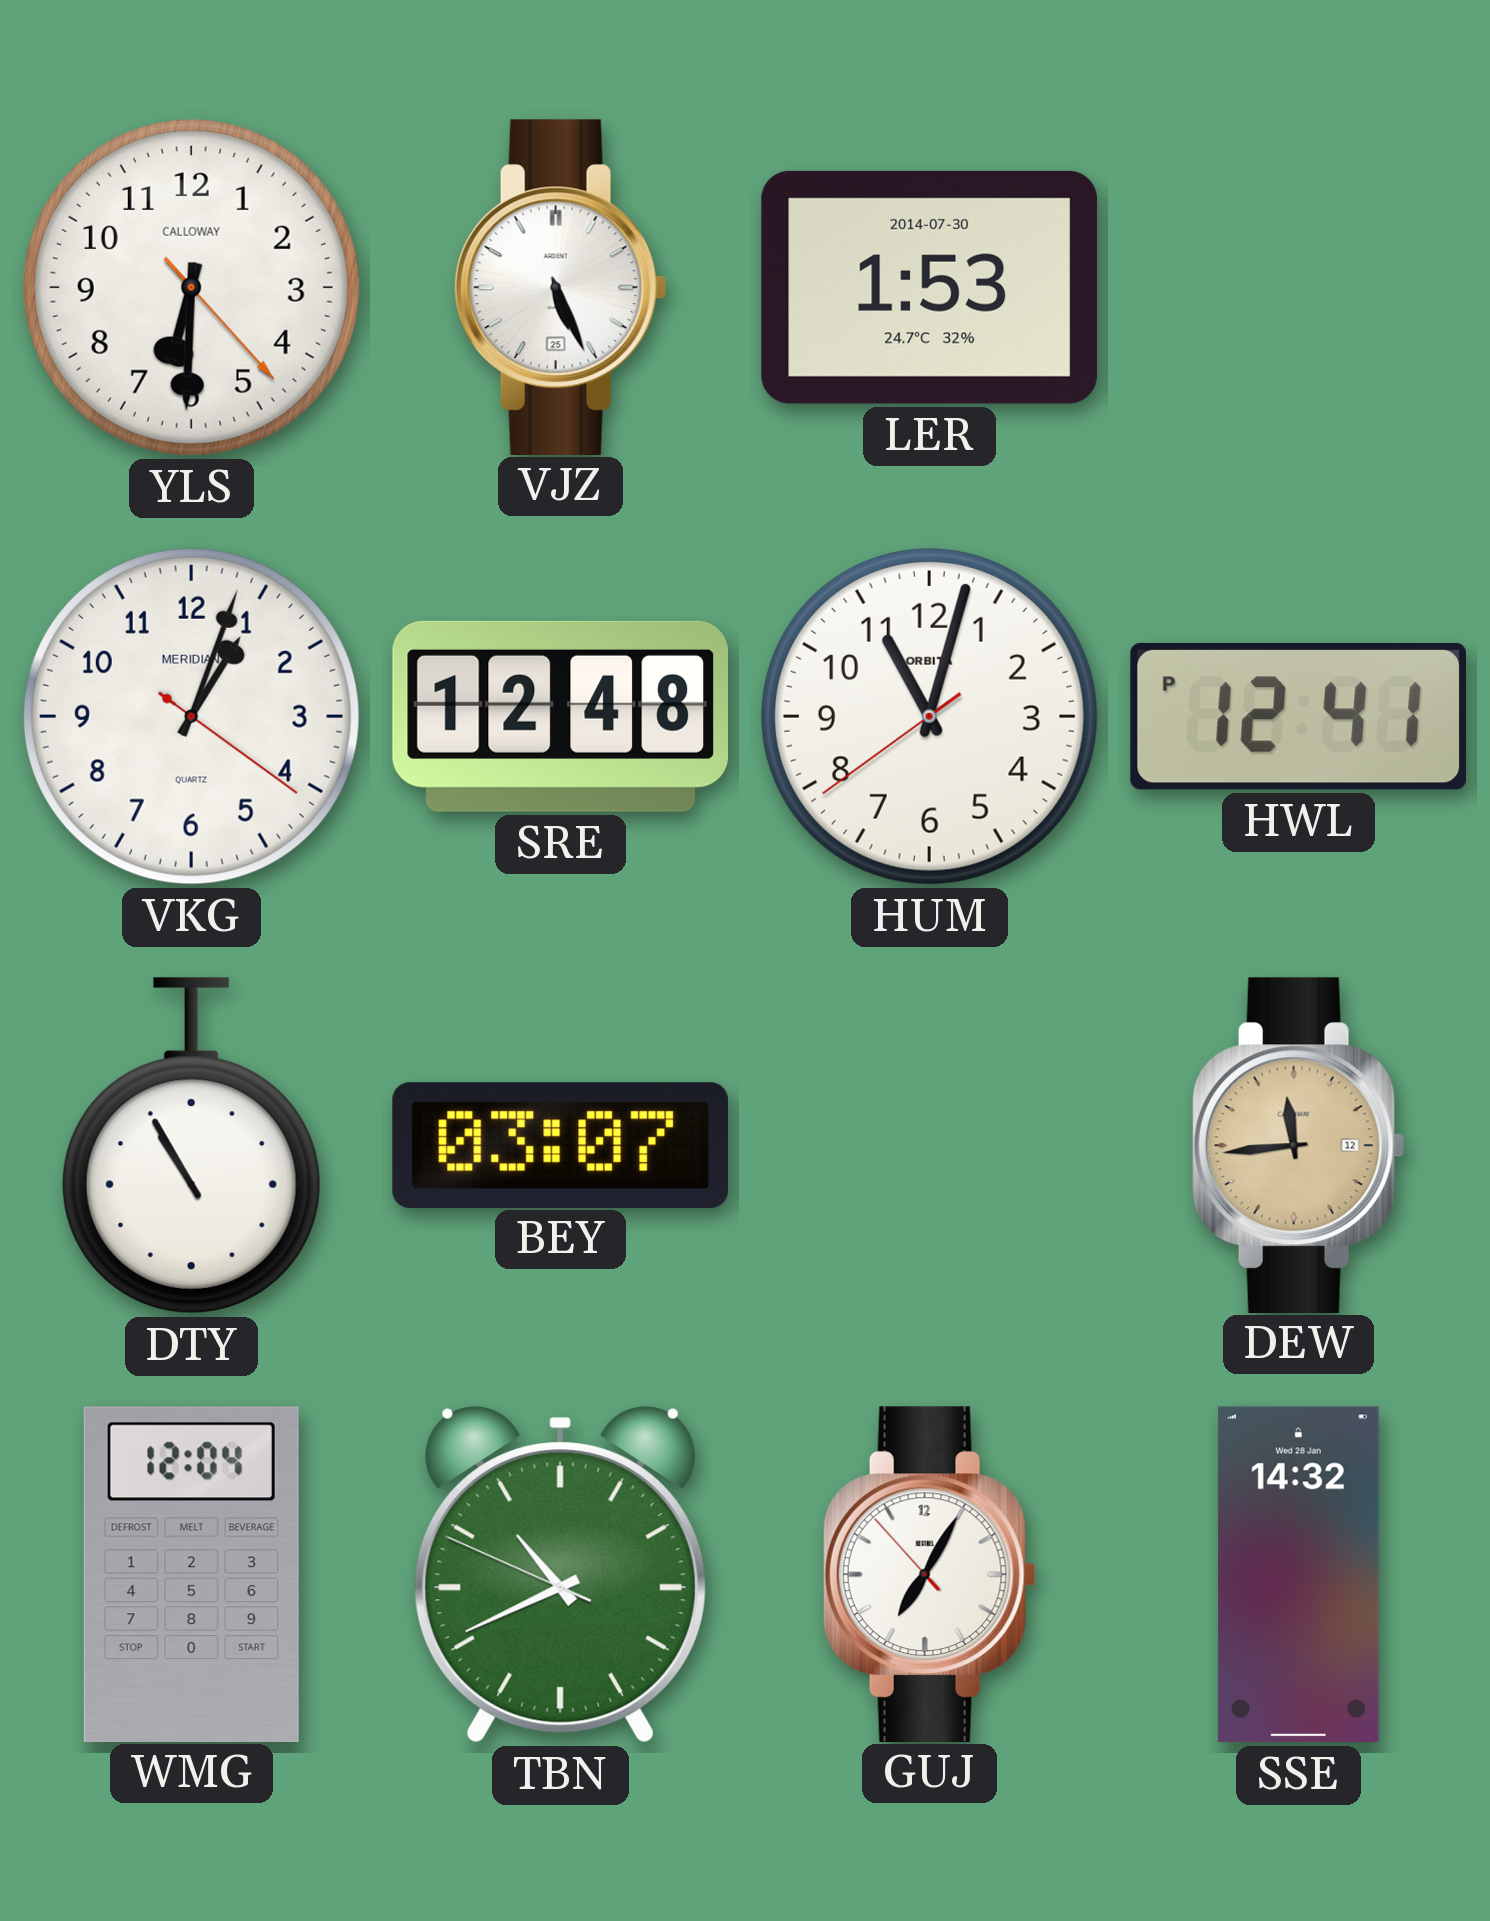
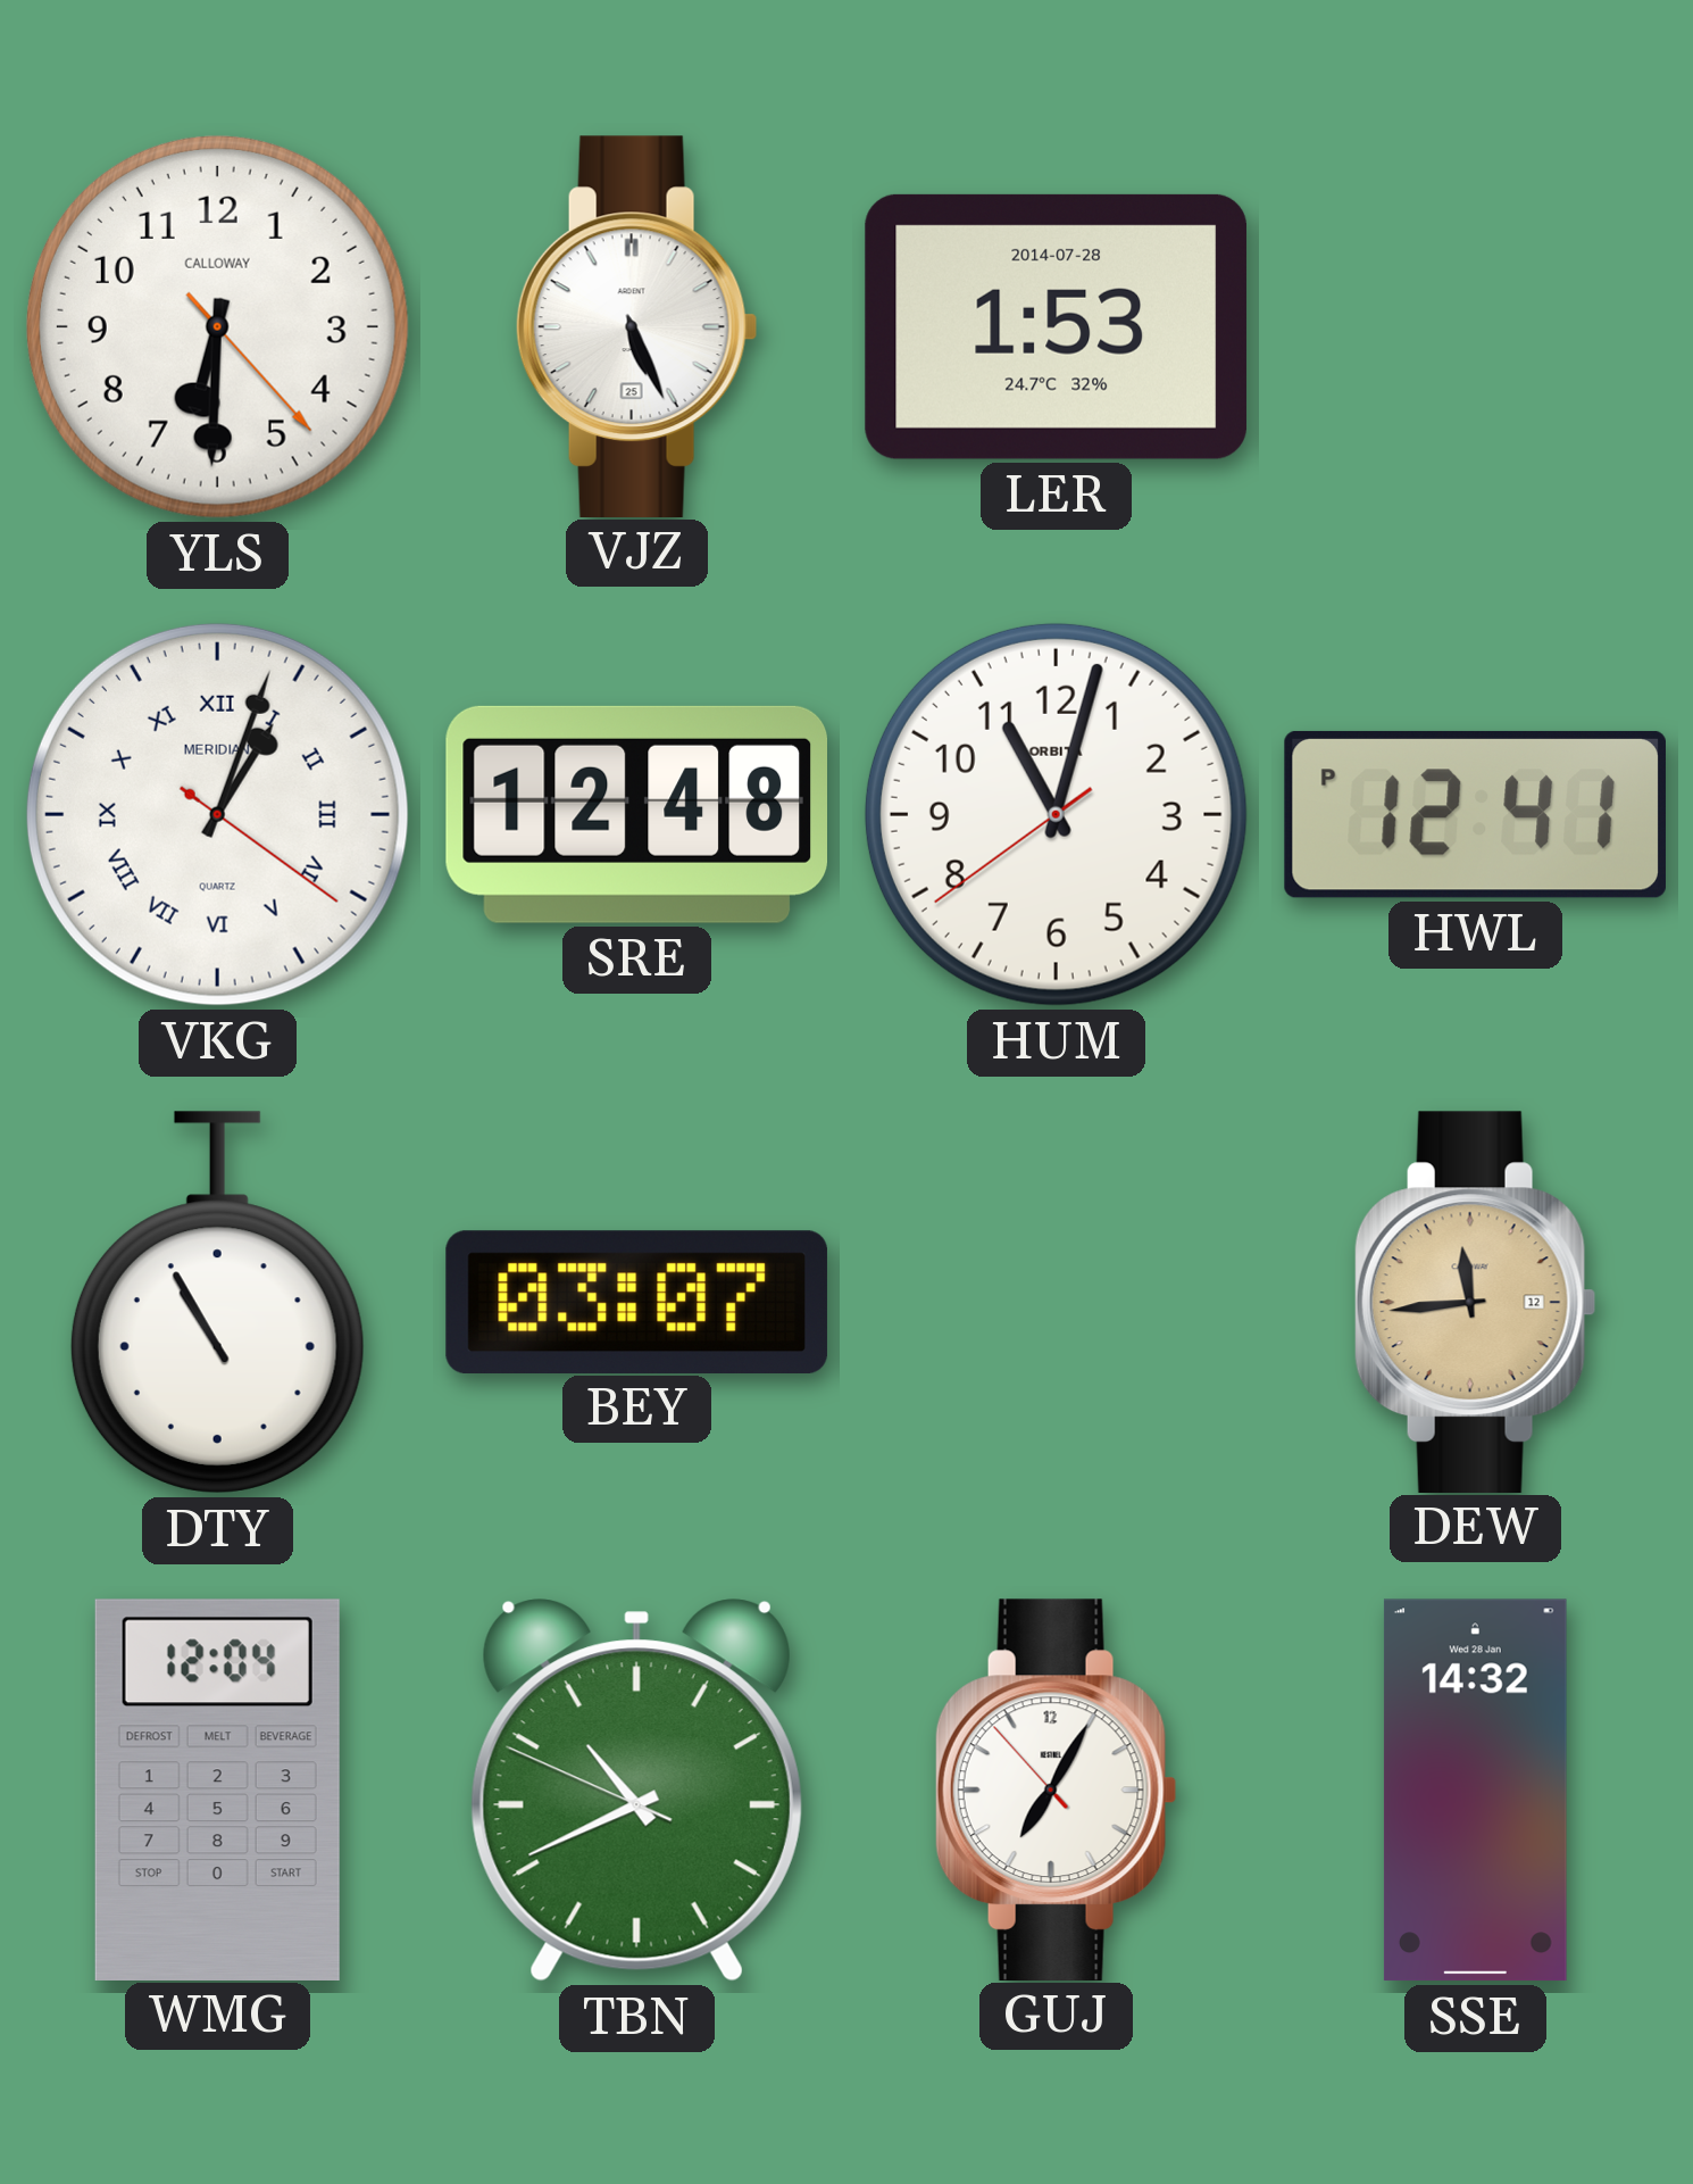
LER date: 2014-07-30 -> 2014-07-28 (1056, 326)
VKG numerals: Arabic -> Roman (217, 814)
